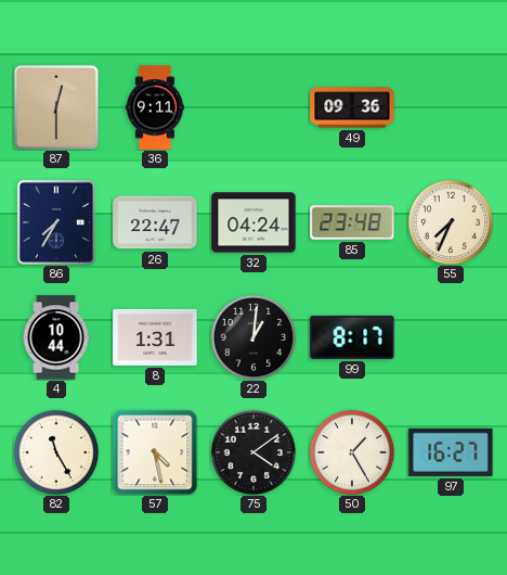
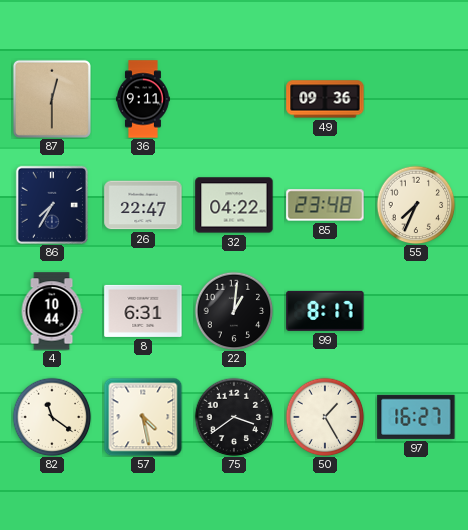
32: 04:24 -> 04:22 (234, 205)
8: 1:31 -> 6:31 (143, 311)
82: 11:25 -> 11:21 (52, 417)
75: 4:09 -> 3:39 (234, 417)
